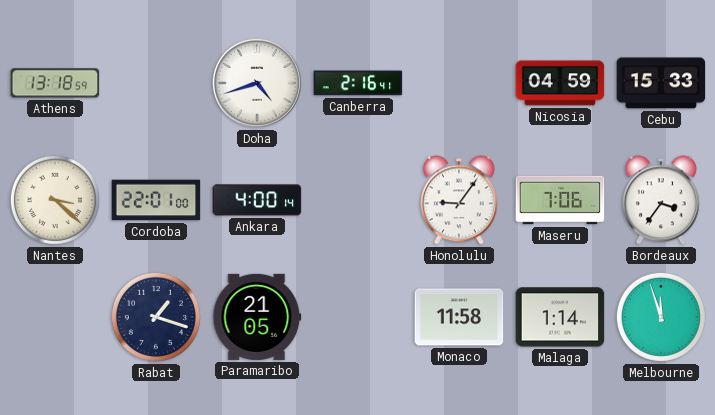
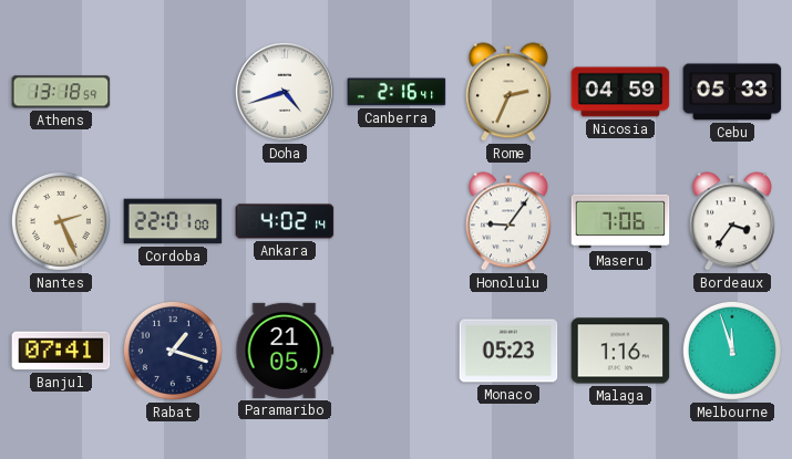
Rome: none -> 2:34 (508, 92)
Cebu: 15:33 -> 05:33 (732, 92)
Nantes: 3:22 -> 2:26 (61, 221)
Ankara: 4:00 -> 4:02 (285, 221)
Banjul: none -> 07:41 (61, 351)
Monaco: 11:58 -> 05:23 (508, 351)
Malaga: 1:14 -> 1:16 (620, 351)
